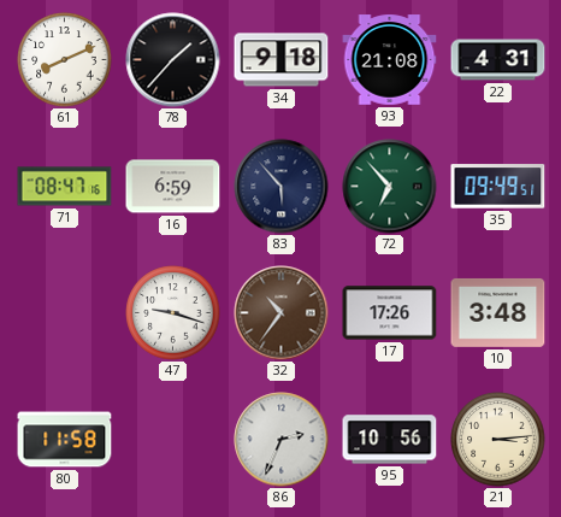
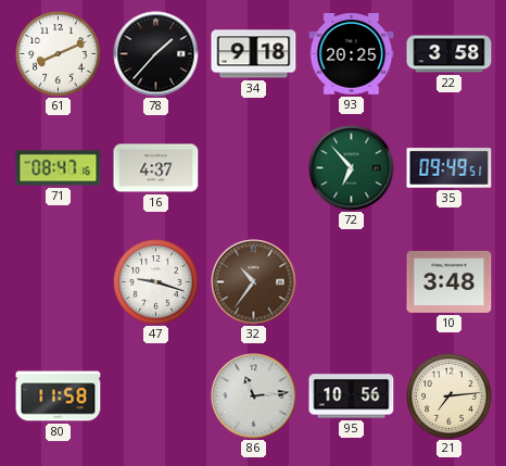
93: 21:08 -> 20:25 (352, 54)
22: 4:31 -> 3:58 (450, 54)
16: 6:59 -> 4:37 (156, 168)
83: 5:53 -> none (282, 187)
17: 17:26 -> none (390, 313)
86: 2:34 -> 11:14 (254, 396)
21: 3:14 -> 7:14 (450, 396)
